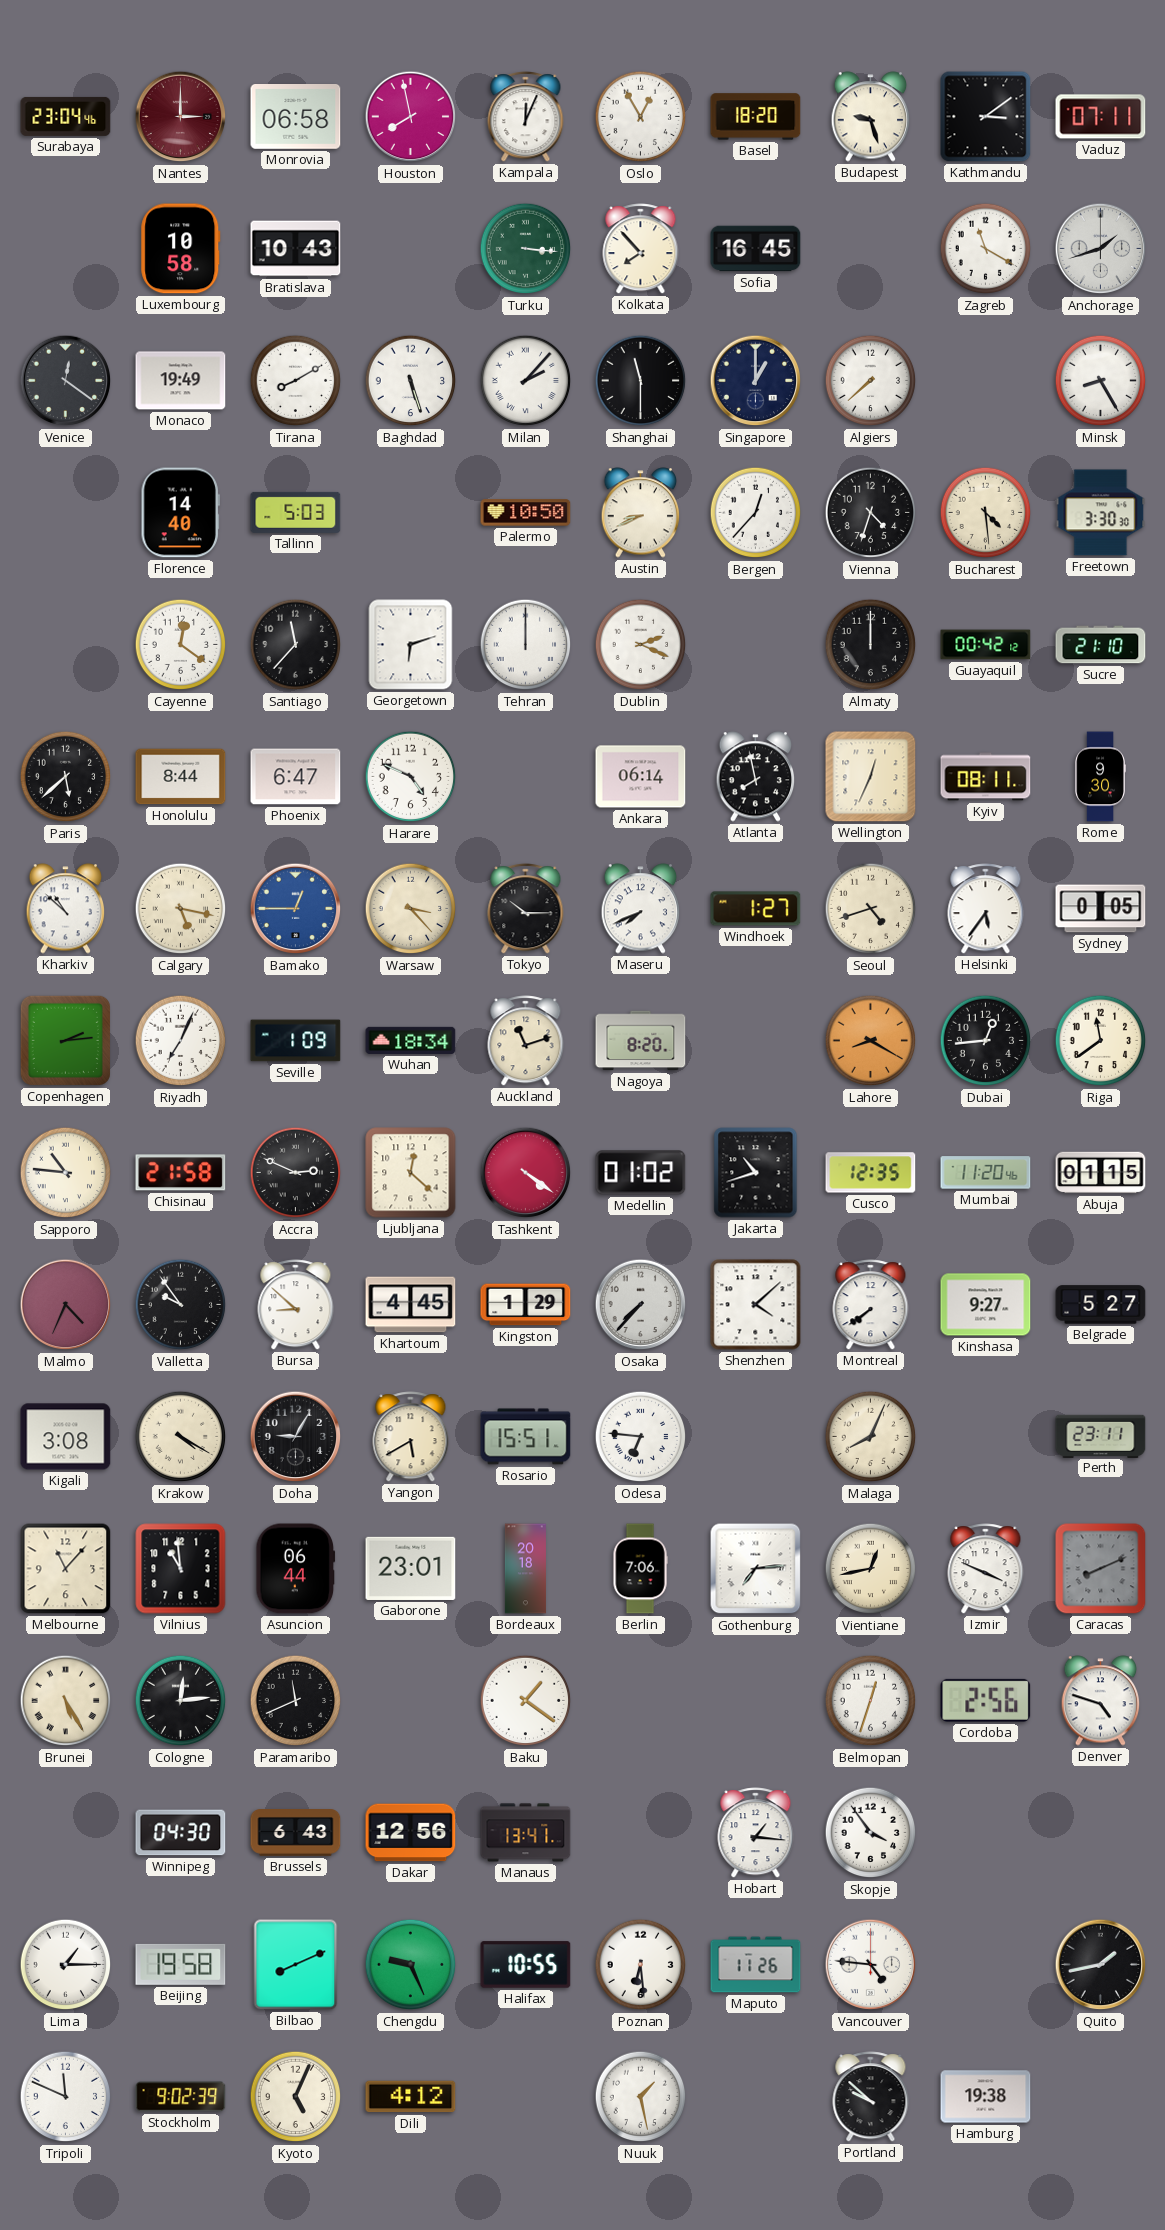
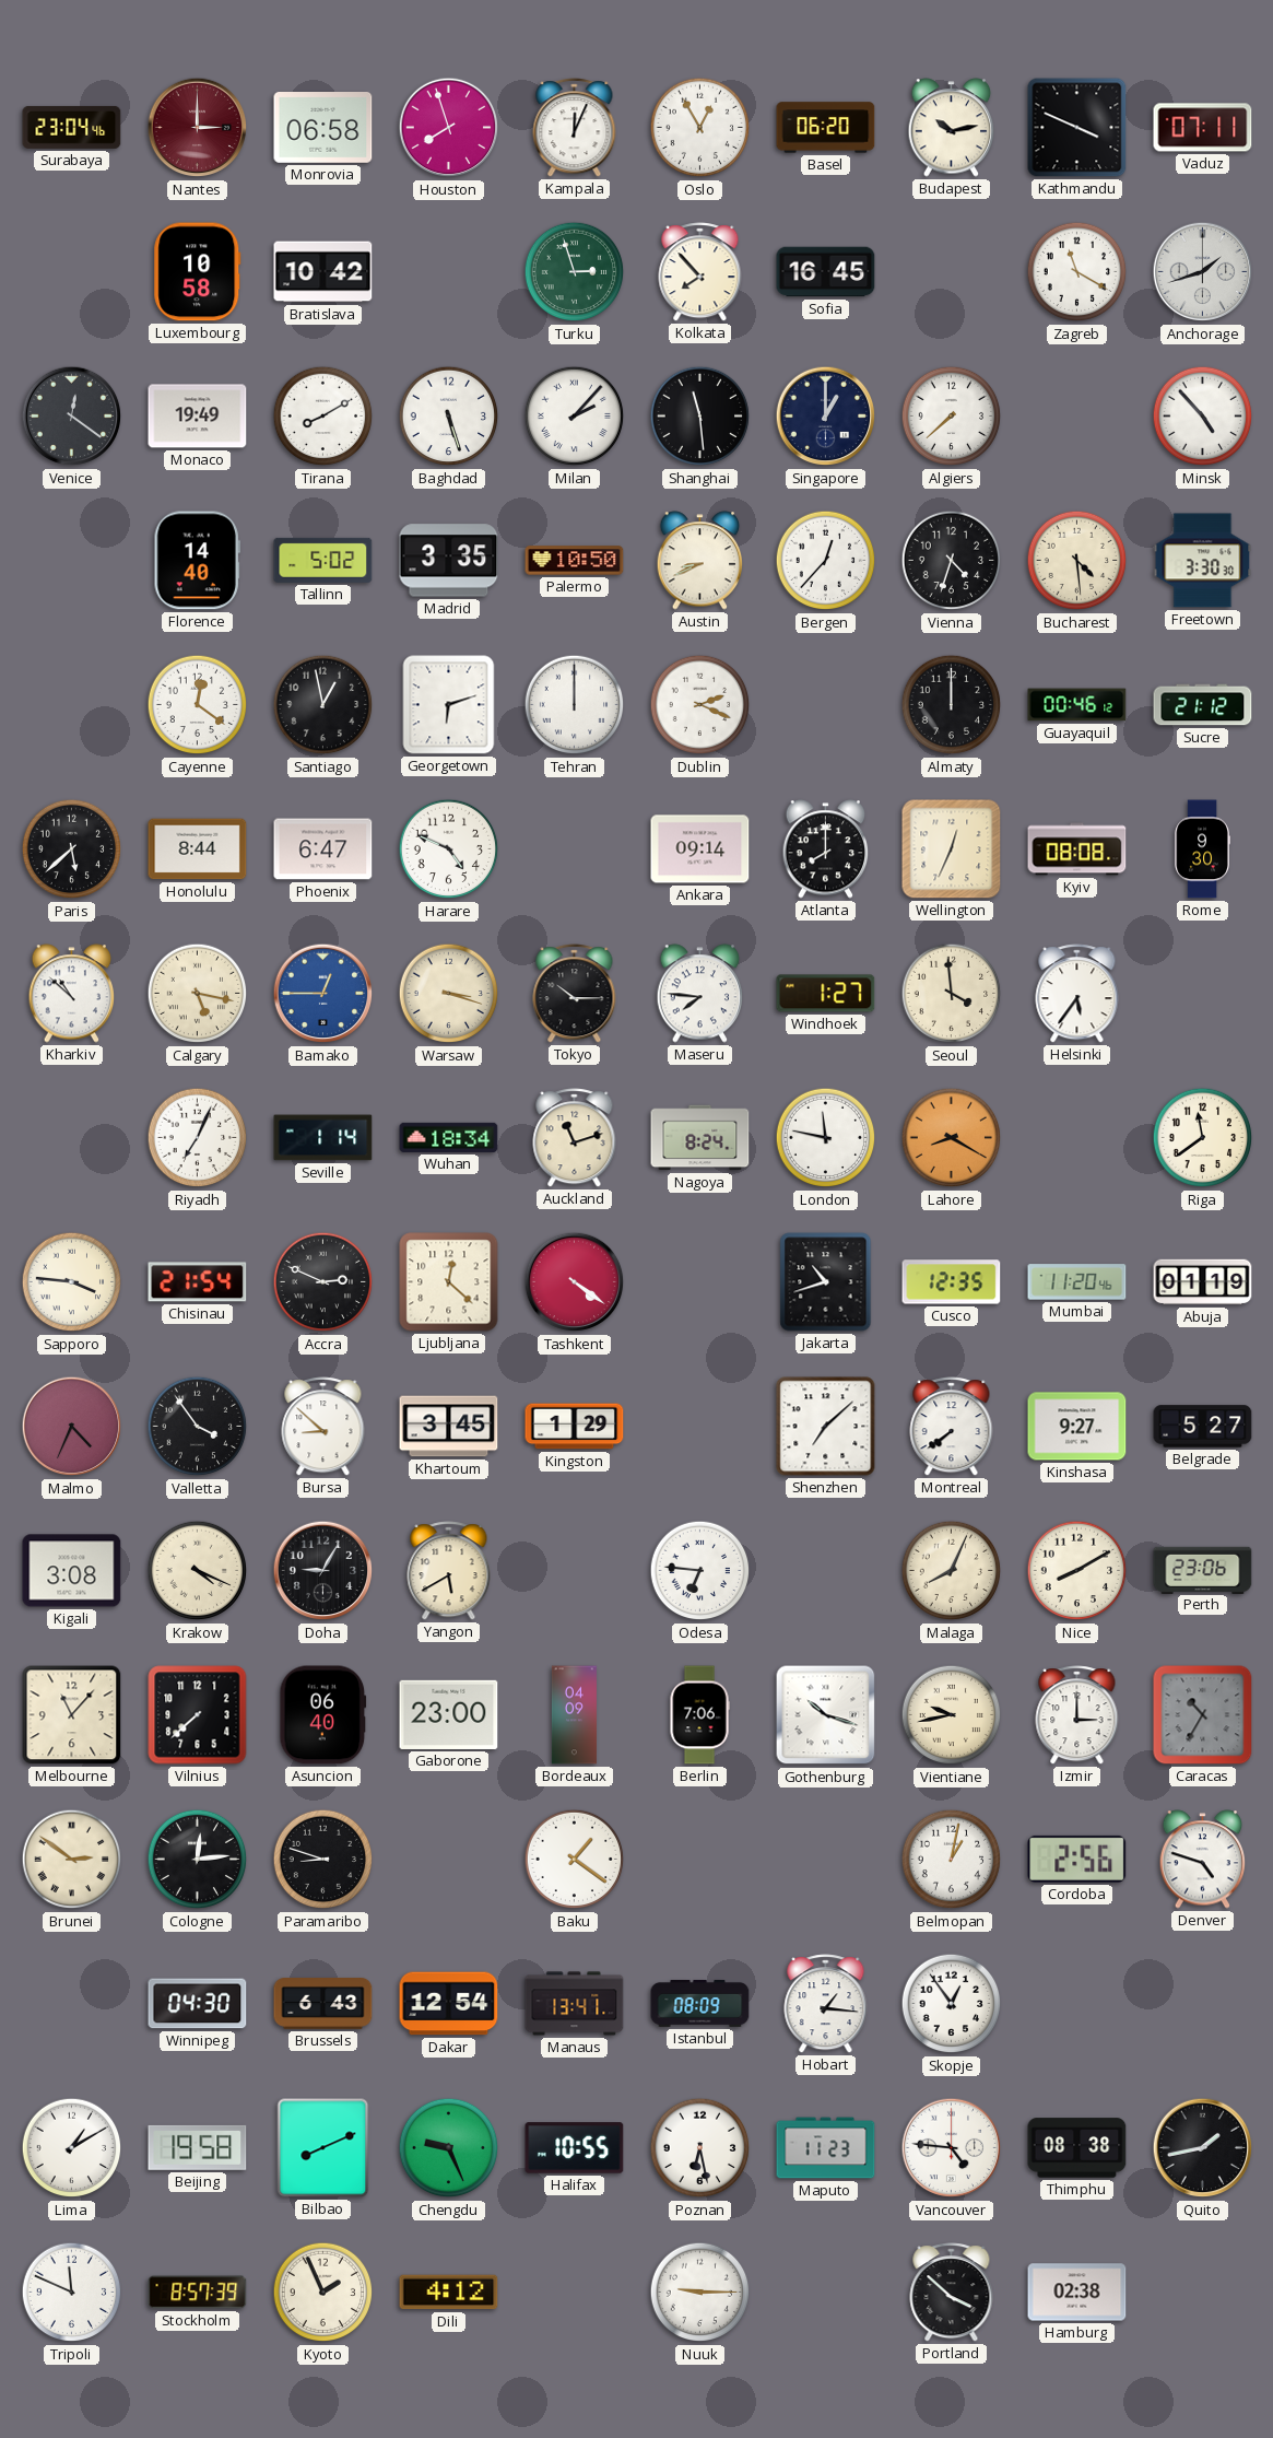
Houston: 7:58 -> 7:57 (449, 128)
Basel: 18:20 -> 06:20 (826, 128)
Budapest: 9:27 -> 10:13 (952, 128)
Kathmandu: 3:09 -> 3:49 (1077, 128)
Bratislava: 10:43 -> 10:42 (323, 272)
Turku: 3:16 -> 2:57 (575, 272)
Shanghai: 11:30 -> 11:29 (700, 417)
Minsk: 8:25 -> 4:53 (1203, 417)
Tallinn: 5:03 -> 5:02 (323, 560)
Madrid: none -> 3:35 (449, 561)
Santiago: 11:37 -> 12:58 (323, 705)
Guayaquil: 00:42 -> 00:46 (1077, 705)
Sucre: 21:10 -> 21:12 (1203, 705)
Ankara: 06:14 -> 09:14 (700, 849)
Atlanta: 7:58 -> 8:00 (826, 849)
Kyiv: 08:11 -> 08:08 (1077, 849)
Warsaw: 3:23 -> 3:18 (449, 994)
Maseru: 7:41 -> 7:46 (700, 994)
Seoul: 4:42 -> 3:59 (952, 994)
Sydney: 0:05 -> none (1101, 909)
Copenhagen: 2:14 -> none (65, 1040)
Seville: 1:09 -> 1:14 (323, 1138)
Nagoya: 8:20 -> 8:24 (700, 1138)
London: none -> 11:47 (826, 1138)
Dubai: 12:44 -> none (986, 1041)
Sapporo: 10:46 -> 3:46 (72, 1282)
Chisinau: 21:58 -> 21:54 (198, 1282)
Medellin: 01:02 -> none (641, 1173)
Abuja: 01:15 -> 01:19 (1203, 1282)
Valletta: 9:54 -> 3:54 (198, 1427)
Khartoum: 4:45 -> 3:45 (449, 1427)
Osaka: 7:37 -> none (641, 1305)
Shenzhen: 4:08 -> 7:08 (826, 1427)
Krakow: 4:20 -> 4:19 (198, 1571)
Rosario: 15:51 -> none (526, 1437)
Nice: none -> 8:10 (1077, 1571)
Perth: 23:11 -> 23:06 (1203, 1570)
Vilnius: 10:59 -> 7:38 (198, 1715)
Asuncion: 06:44 -> 06:40 (323, 1715)
Gaborone: 23:01 -> 23:00 (449, 1714)
Bordeaux: 20:18 -> 04:09 (574, 1715)
Gothenburg: 7:14 -> 10:18 (826, 1715)
Vientiane: 12:43 -> 9:43 (952, 1715)
Izmir: 3:49 -> 3:00 (1077, 1715)
Caracas: 8:11 -> 10:35 (1203, 1715)
Brunei: 5:25 -> 2:51 (72, 1860)
Paramaribo: 11:41 -> 8:48 (323, 1860)
Belmopan: 12:33 -> 1:02 (952, 1860)
Dakar: 12:56 -> 12:54 (449, 2004)
Istanbul: none -> 08:09 (700, 2003)
Skopje: 3:54 -> 12:54 (952, 2004)
Lima: 1:15 -> 1:10 (72, 2148)
Poznan: 6:29 -> 6:28 (700, 2148)
Maputo: 11:26 -> 11:23 (826, 2148)
Thimphu: none -> 08:38 (1077, 2148)
Stockholm: 9:02 -> 8:57 (198, 2293)
Kyoto: 5:04 -> 1:56 (323, 2293)
Nuuk: 1:28 -> 9:15 (700, 2293)
Portland: 9:52 -> 3:52 (952, 2293)
Hamburg: 19:38 -> 02:38 (1077, 2293)
